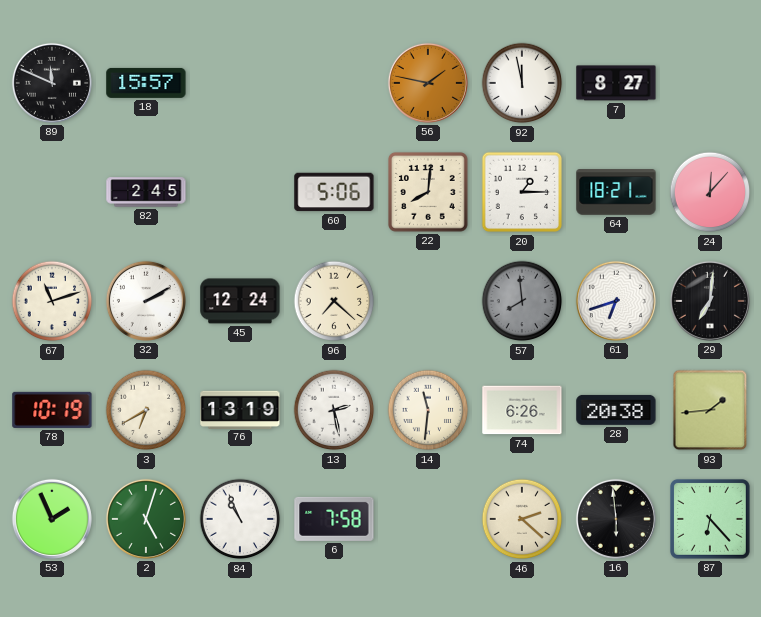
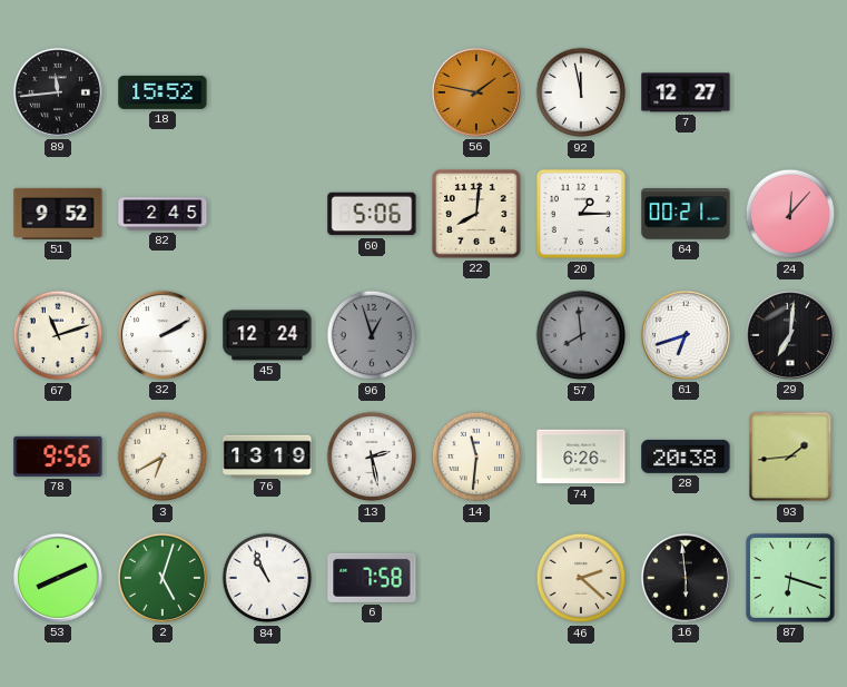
89: 11:49 -> 11:44 (58, 92)
18: 15:57 -> 15:52 (162, 92)
7: 8:27 -> 12:27 (686, 92)
51: none -> 9:52 (58, 214)
64: 18:21 -> 00:21 (686, 214)
96: 7:22 -> 12:57 (372, 335)
96 dial: cream -> grey (372, 335)
78: 10:19 -> 9:56 (58, 457)
53: 1:56 -> 8:11 (58, 578)
87: 6:23 -> 6:18 (790, 578)
